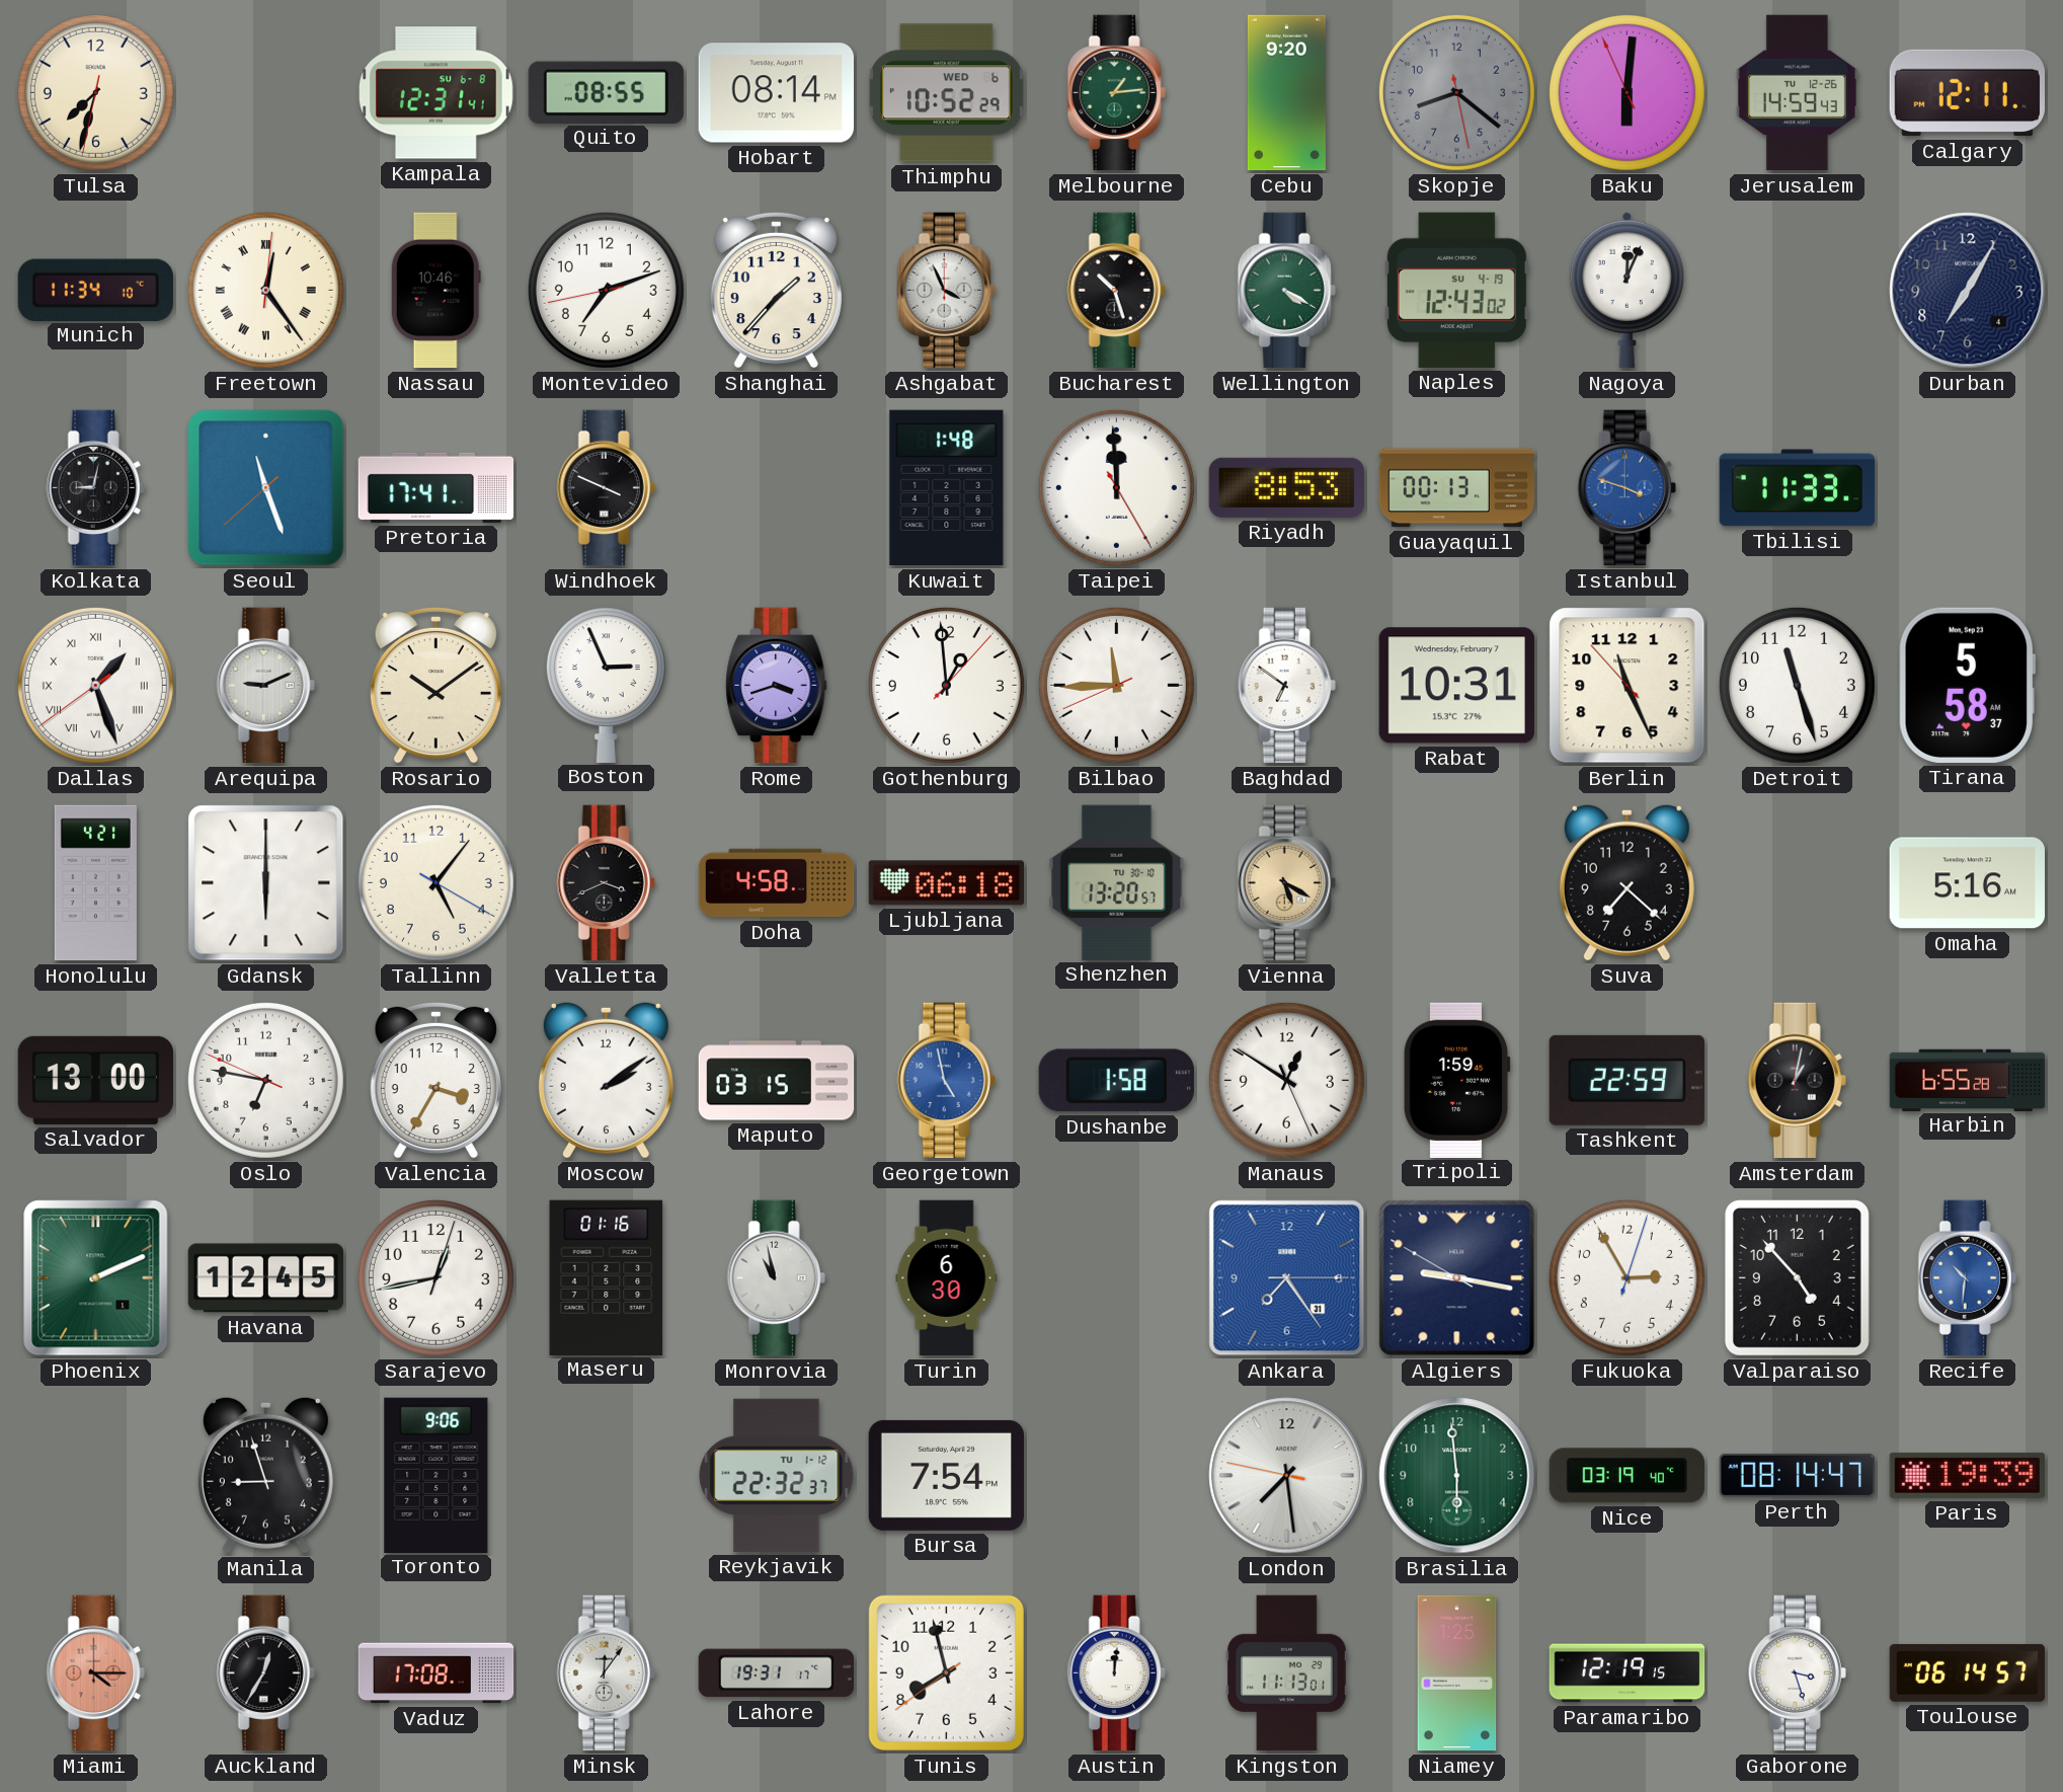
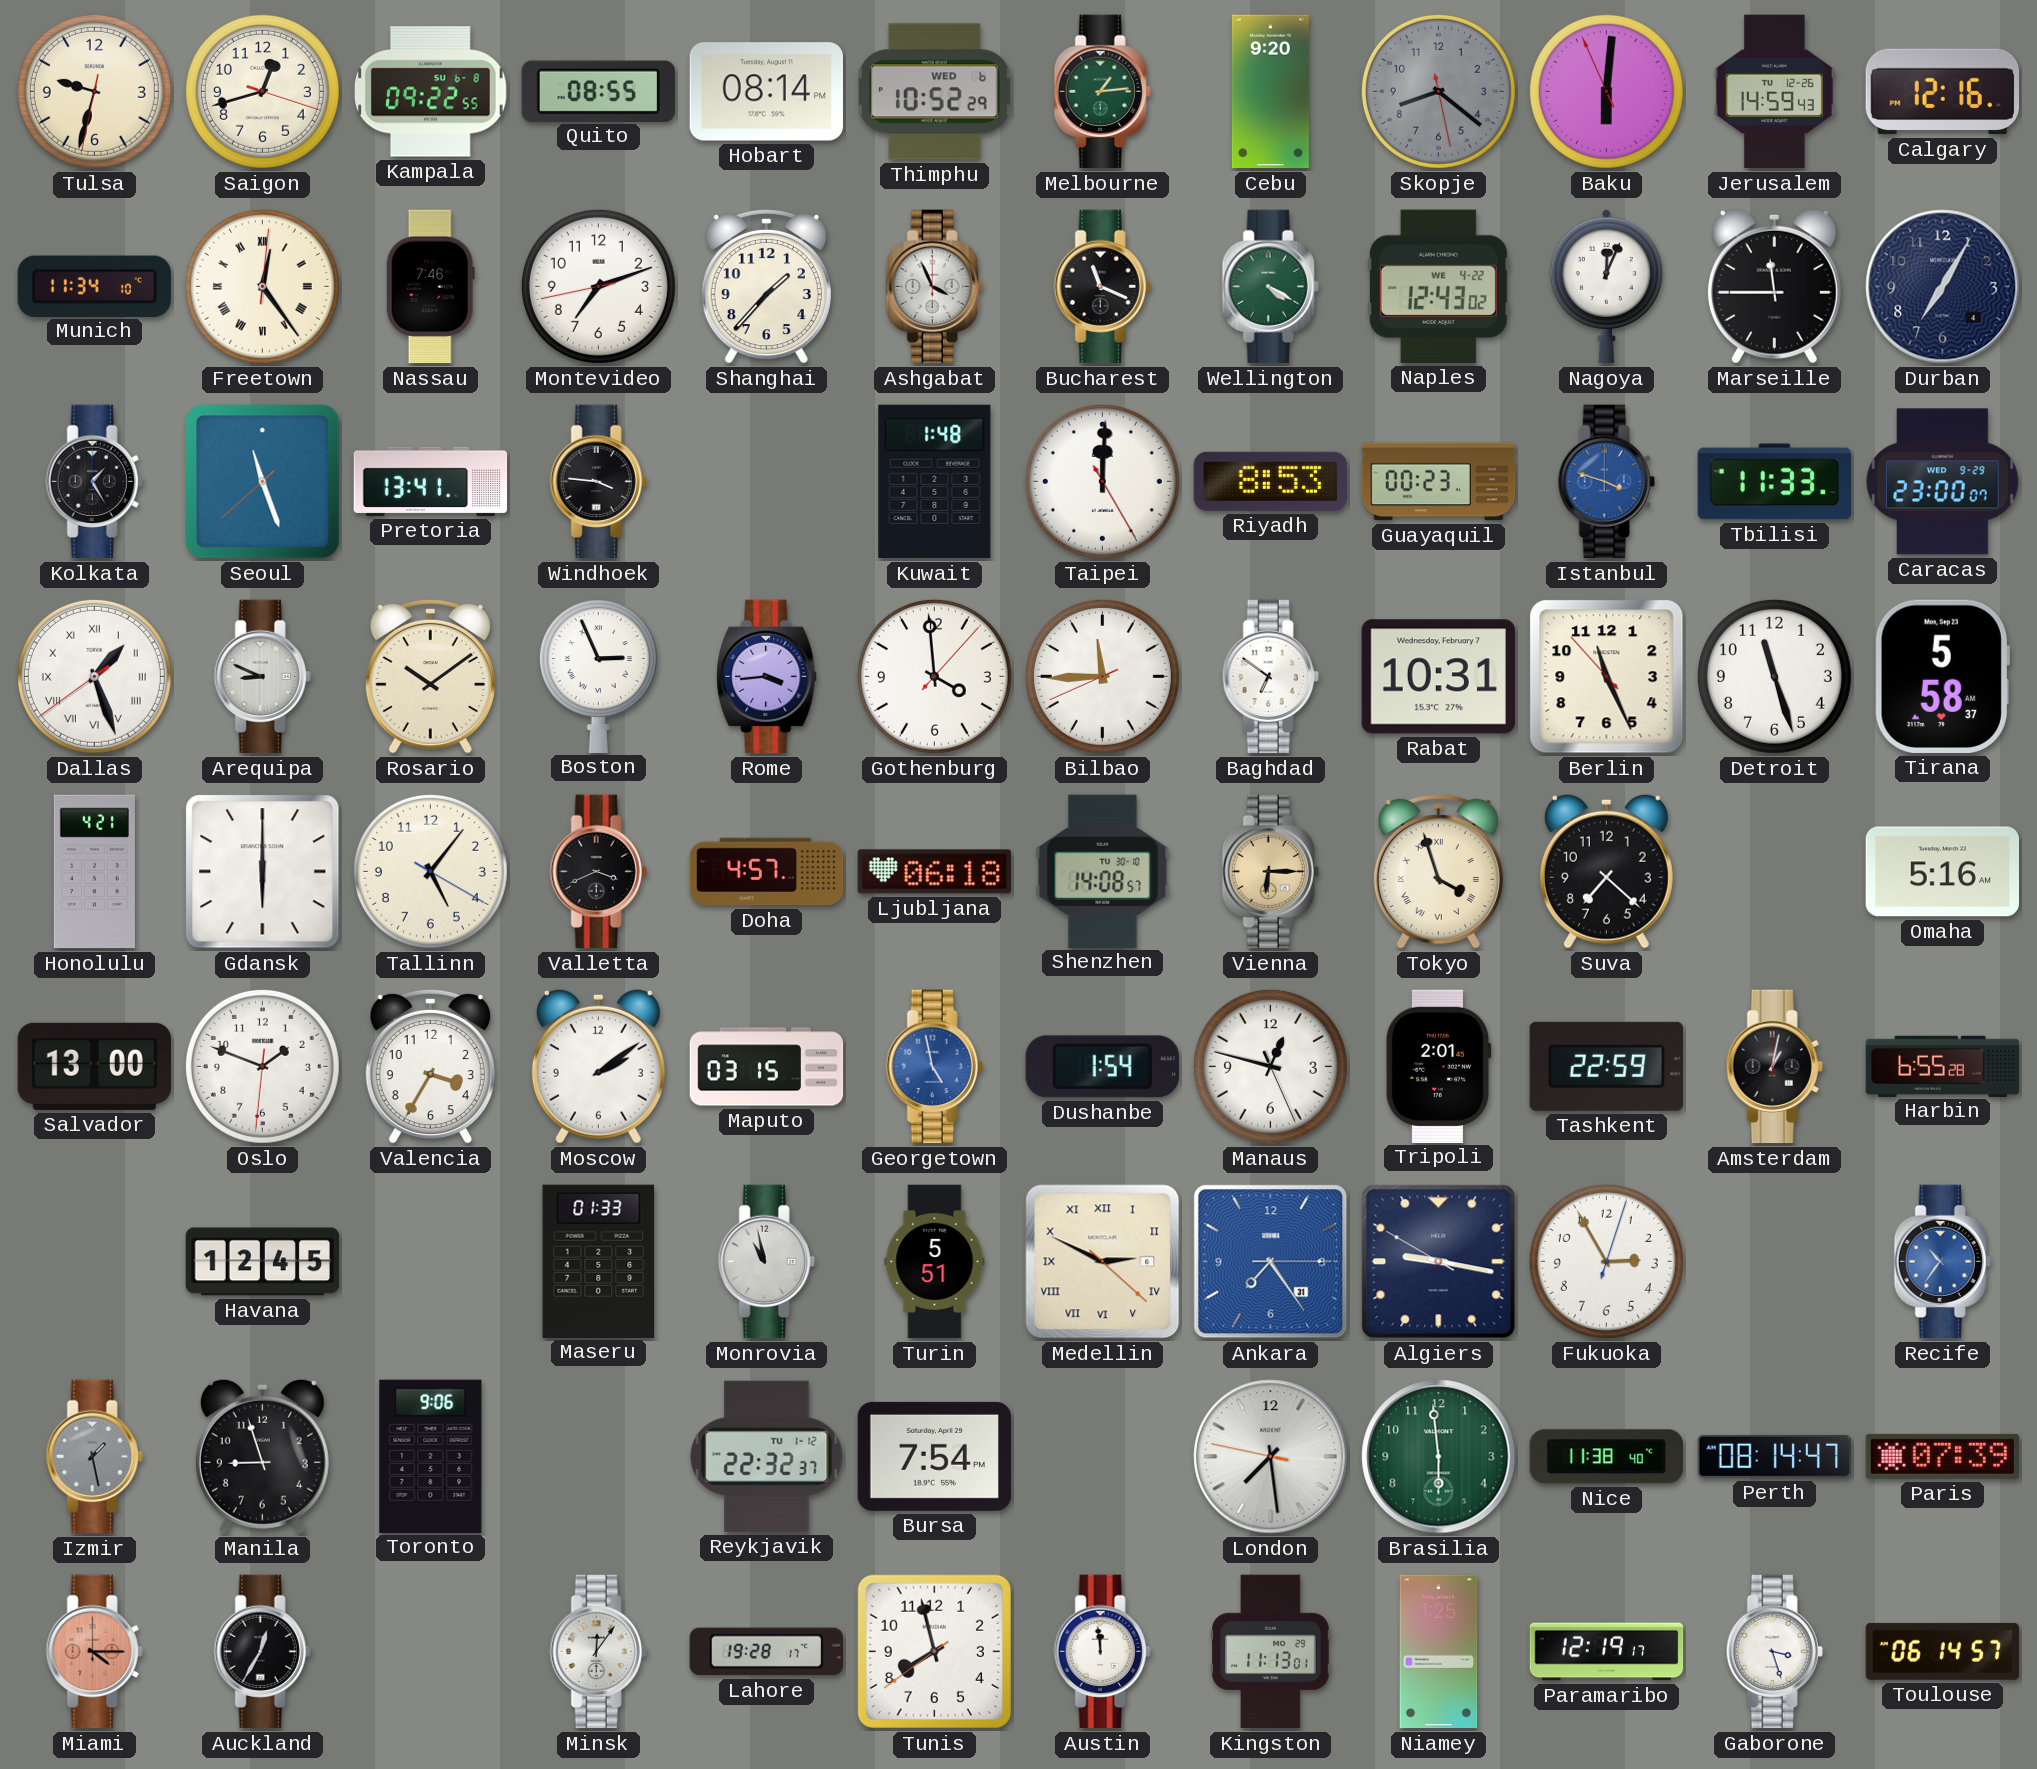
Tulsa: 7:32 -> 9:32 (94, 91)
Saigon: none -> 12:42 (262, 91)
Kampala: 12:31 -> 09:22 (431, 92)
Calgary: 12:11 -> 12:16 (1942, 92)
Nassau: 10:46 -> 7:46 (430, 287)
Bucharest: 10:27 -> 11:19 (1102, 287)
Naples date: SU 4-19 -> WE 4-22 (1438, 286)
Marseille: none -> 11:45 (1774, 286)
Kolkata: 9:02 -> 1:25 (94, 482)
Pretoria: 17:41 -> 13:41 (431, 481)
Windhoek: 3:49 -> 3:46 (598, 482)
Taipei: 11:59 -> 12:00 (1102, 481)
Guayaquil: 00:13 -> 00:23 (1439, 482)
Caracas: none -> 23:00 (1943, 482)
Arequipa: 9:11 -> 8:49 (262, 677)
Rome: 3:42 -> 3:44 (767, 677)
Gothenburg: 12:59 -> 3:59 (934, 676)
Doha: 4:58 -> 4:57 (767, 872)
Shenzhen: 13:20 -> 14:08 (1103, 871)
Vienna: 5:20 -> 6:15 (1270, 872)
Tokyo: none -> 3:57 (1438, 871)
Oslo: 6:46 -> 1:48 (262, 1066)
Dushanbe: 1:58 -> 1:54 (1102, 1067)
Manaus: 12:50 -> 12:47 (1270, 1066)
Tripoli: 1:59 -> 2:01 (1438, 1066)
Phoenix: 2:11 -> none (96, 1278)
Sarajevo: 12:43 -> none (435, 1277)
Maseru: 01:16 -> 01:33 (599, 1261)
Turin: 6:30 -> 5:51 (935, 1262)
Medellin: none -> 2:49 (1103, 1262)
Valparaiso: 4:53 -> none (1797, 1277)
Recife: 10:31 -> 10:36 (1942, 1262)
Izmir: none -> 1:28 (94, 1457)
Nice: 03:19 -> 11:38 (1606, 1457)
Paris: 19:39 -> 07:39 (1943, 1456)
Vaduz: 17:08 -> none (437, 1673)
Lahore: 19:31 -> 19:28 (766, 1652)
Austin: 12:01 -> 11:59 (1102, 1652)
Paramaribo: 12:19:15 -> 12:19:17 (1607, 1652)
